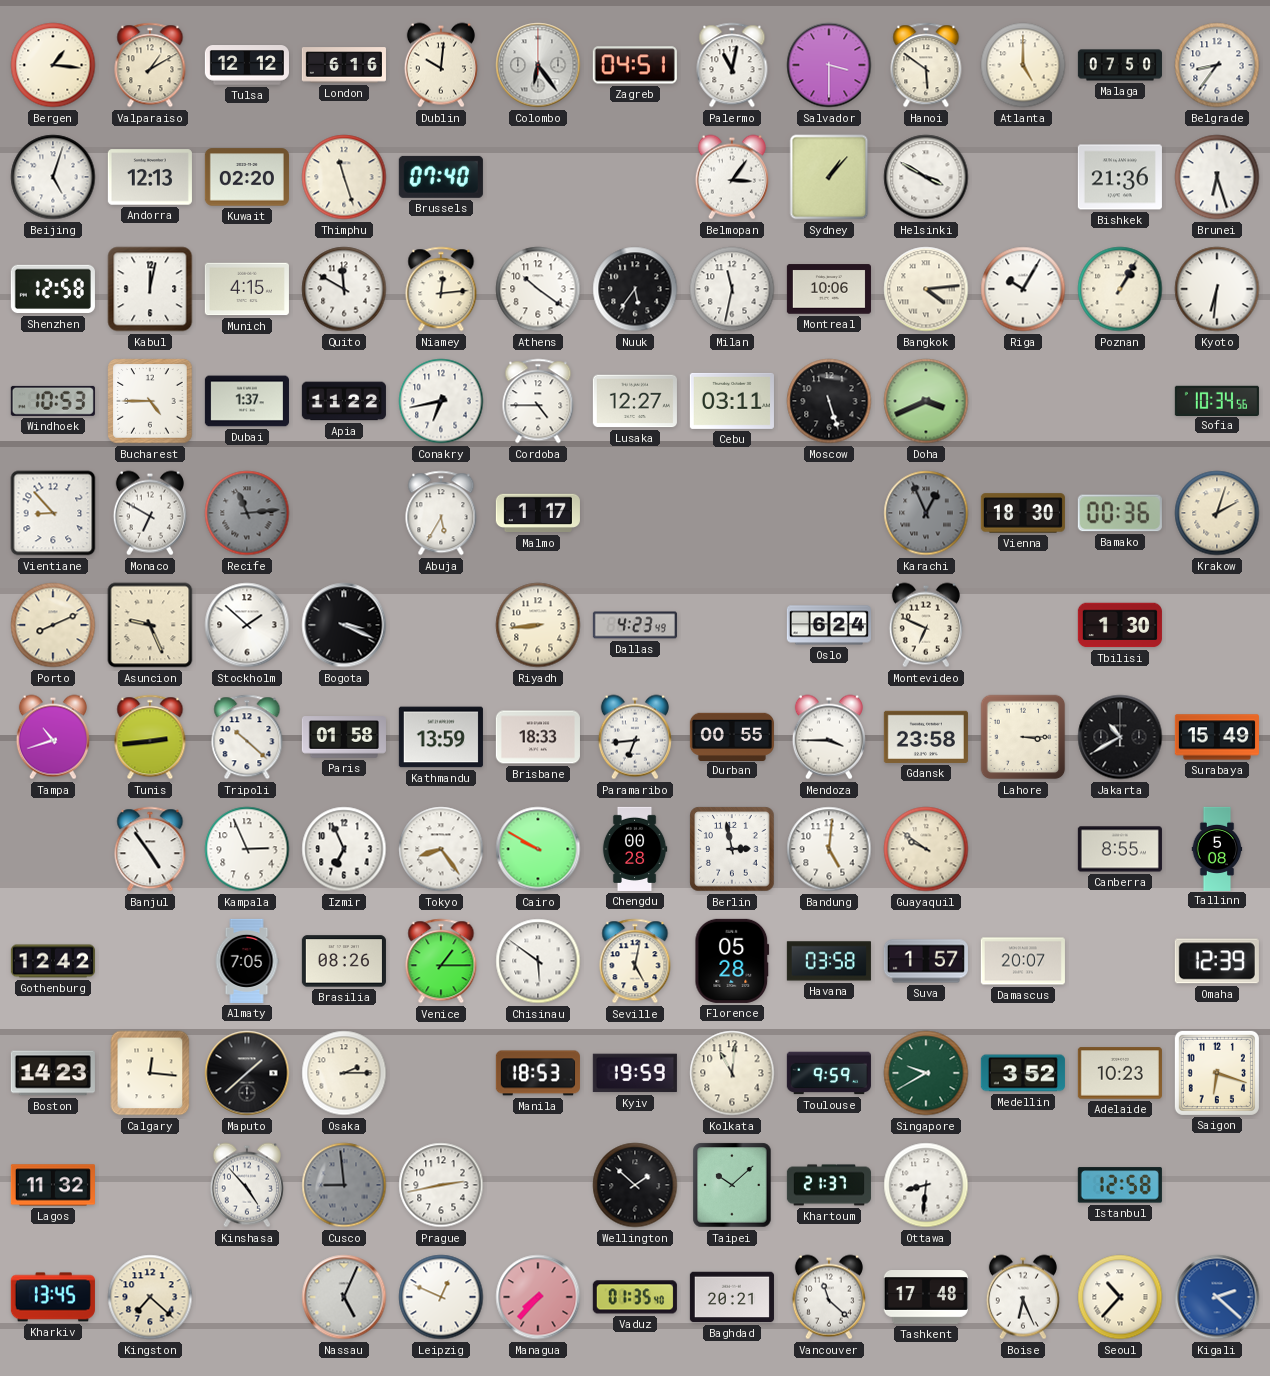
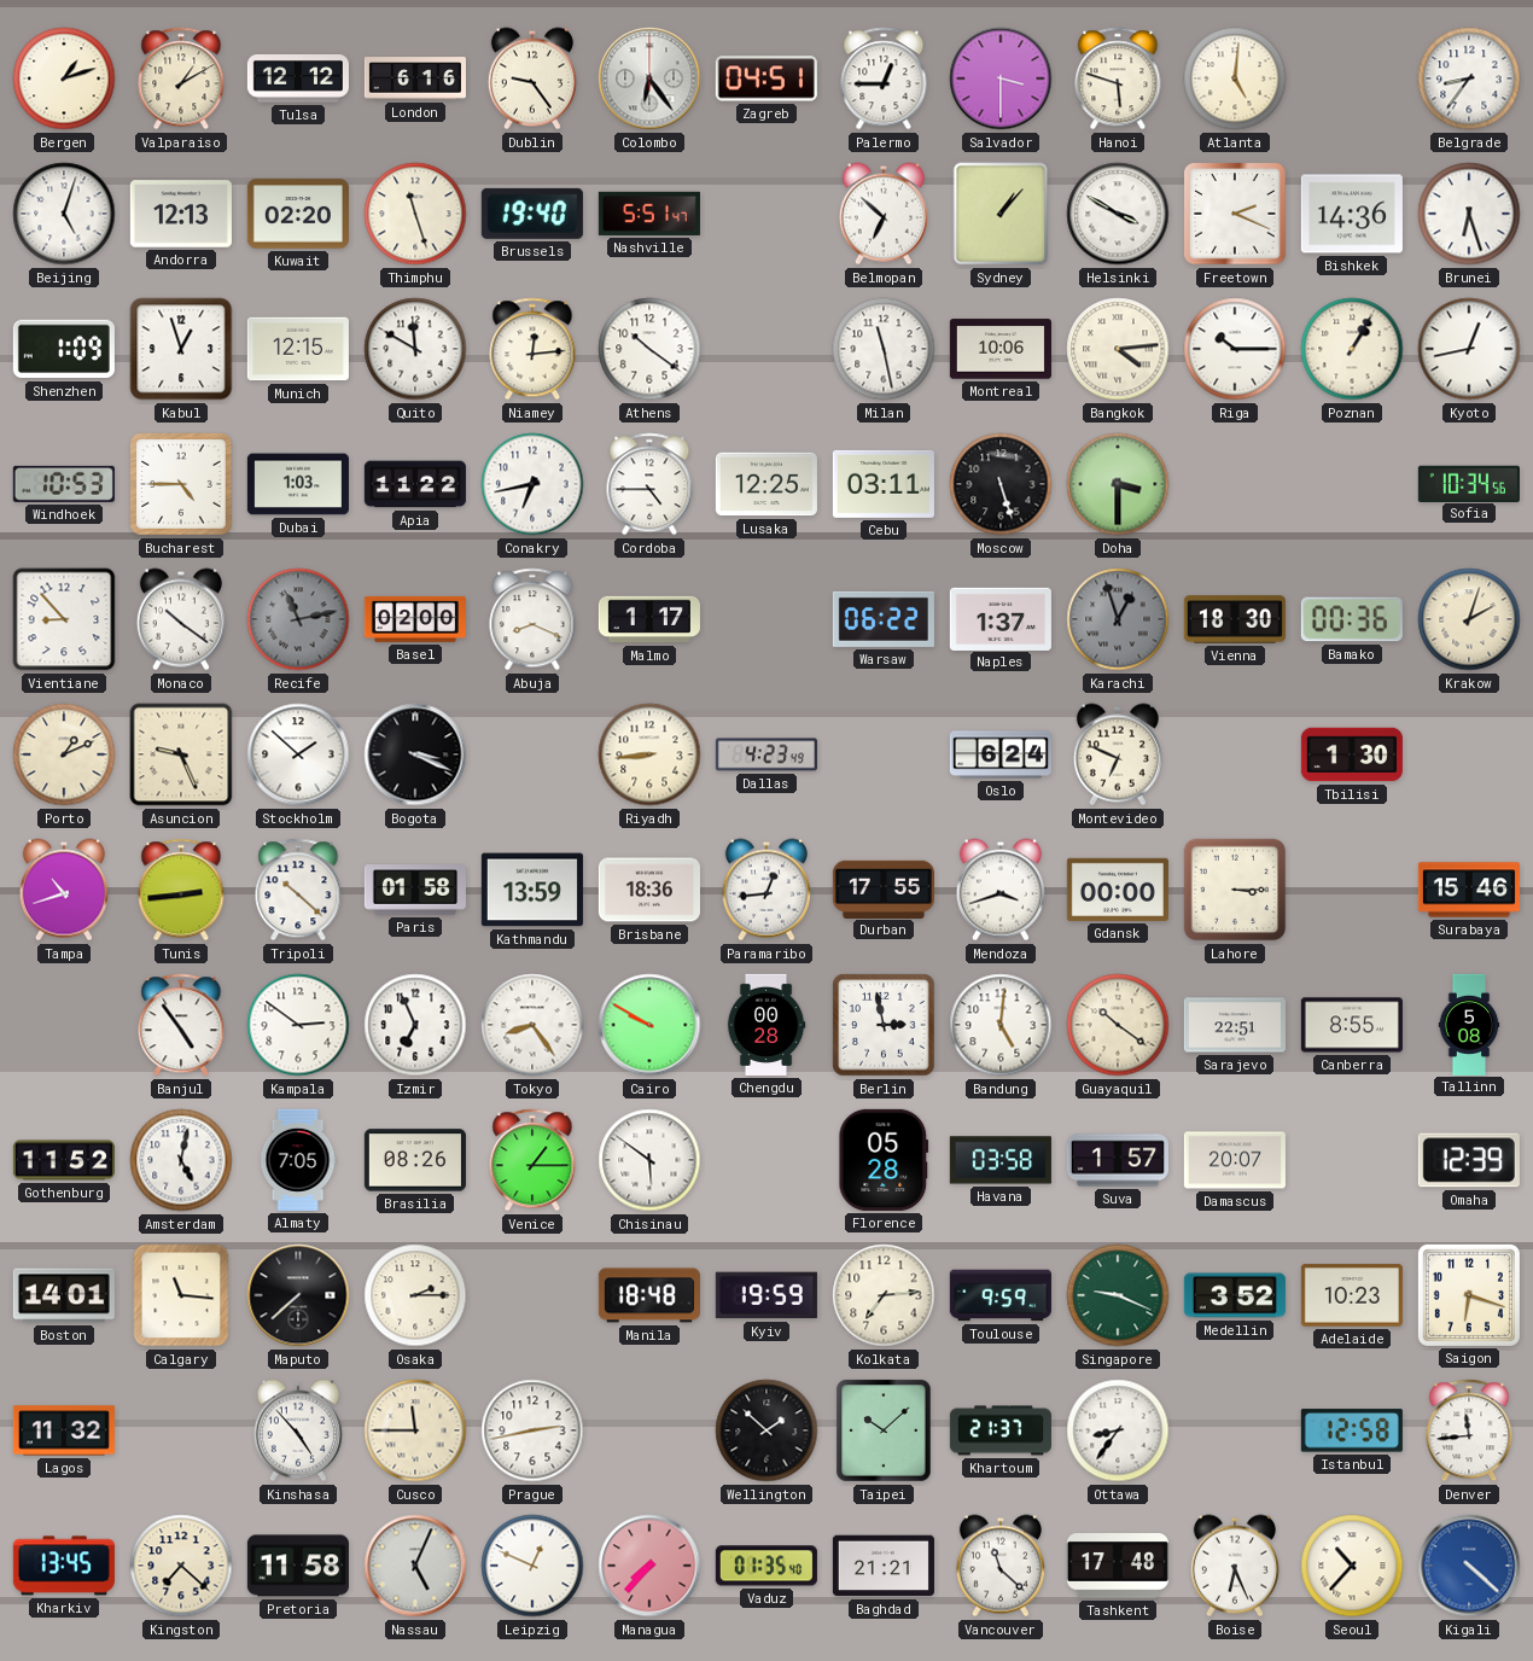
Bergen: 1:16 -> 1:12 (64, 78)
Dublin: 10:01 -> 9:24 (532, 78)
Palermo: 11:02 -> 12:45 (884, 78)
Hanoi: 5:51 -> 5:48 (1118, 78)
Atlanta: 5:00 -> 5:01 (1235, 78)
Malaga: 07:50 -> none (1120, 65)
Brussels: 07:40 -> 19:40 (532, 214)
Nashville: none -> 5:51 (649, 214)
Belmopan: 3:06 -> 6:52 (884, 214)
Freetown: none -> 2:19 (1235, 214)
Bishkek: 21:36 -> 14:36 (1352, 214)
Shenzhen: 12:58 -> 1:09 (64, 349)
Kabul: 12:02 -> 12:57 (181, 349)
Munich: 4:15 -> 12:15 (298, 349)
Nuuk: 5:36 -> none (635, 289)
Milan: 11:32 -> 11:28 (884, 349)
Riga: 10:05 -> 10:15 (1235, 349)
Kyoto: 6:31 -> 12:43 (1469, 349)
Dubai: 1:37 -> 1:03 (298, 484)
Lusaka: 12:27 -> 12:25 (766, 484)
Doha: 3:41 -> 3:30 (1118, 484)
Monaco: 6:50 -> 10:21 (181, 619)
Recife: 11:14 -> 11:13 (298, 619)
Basel: none -> 02:00 (415, 619)
Abuja: 5:35 -> 8:19 (532, 619)
Warsaw: none -> 06:22 (884, 619)
Naples: none -> 1:37 (1001, 618)
Karachi: 12:56 -> 12:57 (1118, 619)
Porto: 8:11 -> 1:11 (64, 754)
Brisbane: 18:33 -> 18:36 (649, 890)
Paramaribo: 6:44 -> 12:44 (766, 890)
Durban: 00:55 -> 17:55 (884, 888)
Mendoza: 3:45 -> 3:42 (1001, 890)
Gdansk: 23:58 -> 00:00 (1118, 890)
Jakarta: 10:40 -> none (1120, 737)
Surabaya: 15:49 -> 15:46 (1469, 890)
Kampala: 2:56 -> 2:51 (298, 1025)
Guayaquil: 9:51 -> 10:21 (1118, 1025)
Sarajevo: none -> 22:51 (1235, 1025)
Gothenburg: 12:42 -> 11:52 (64, 1160)
Amsterdam: none -> 5:02 (181, 1160)
Seville: 5:02 -> none (635, 961)
Boston: 14:23 -> 14:01 (64, 1295)
Calgary: 12:16 -> 11:16 (181, 1295)
Maputo: 1:38 -> 7:38 (298, 1295)
Manila: 18:53 -> 18:48 (649, 1295)
Kolkata: 11:01 -> 7:14 (884, 1295)
Singapore: 9:40 -> 9:19 (1118, 1295)
Cusco: 8:59 -> 11:45 (415, 1430)
Cusco dial: grey -> cream (415, 1430)
Ottawa: 8:31 -> 8:36 (1118, 1430)
Denver: none -> 11:44 (1469, 1430)
Pretoria: none -> 11:58 (298, 1566)
Baghdad: 20:21 -> 21:21 (884, 1566)
Kigali: 2:22 -> 4:22 (1469, 1566)
